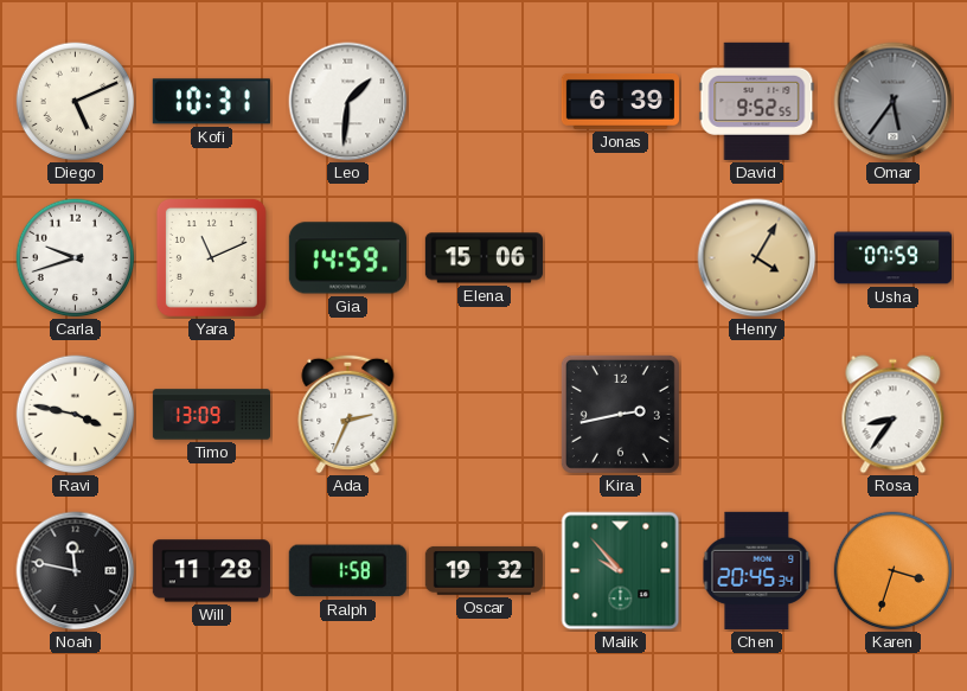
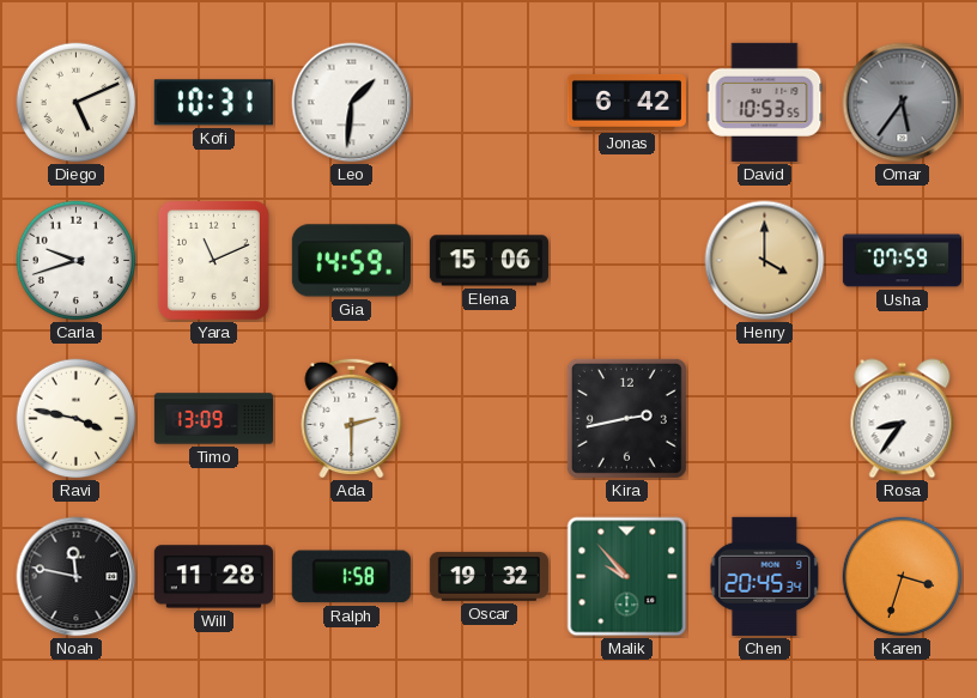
Jonas: 6:39 -> 6:42 (626, 102)
David: 9:52 -> 10:53 (765, 102)
Henry: 4:05 -> 4:00 (765, 261)
Ada: 2:34 -> 2:30 (352, 418)
